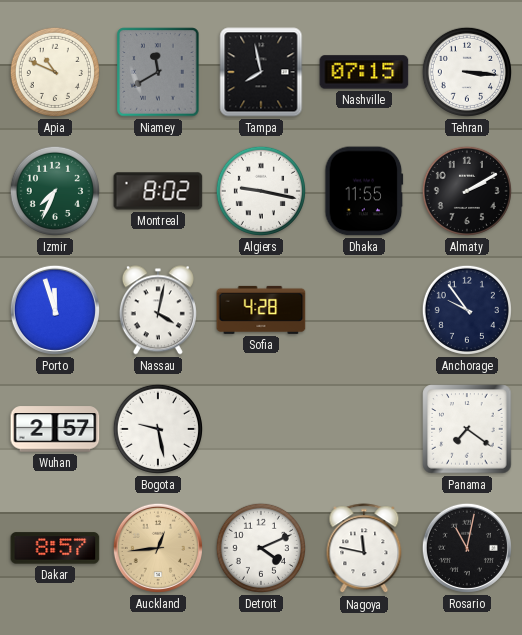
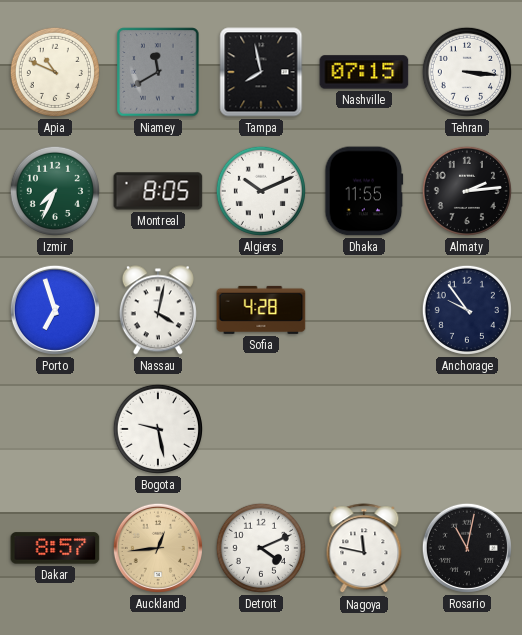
Montreal: 8:02 -> 8:05 (158, 191)
Algiers: 9:17 -> 10:11 (261, 191)
Almaty: 2:10 -> 2:14 (467, 191)
Porto: 11:57 -> 6:57 (55, 310)
Wuhan: 2:57 -> none (55, 429)
Panama: 7:21 -> none (467, 429)
